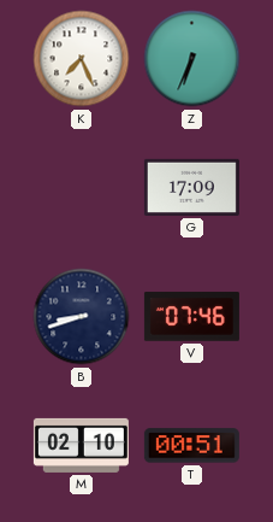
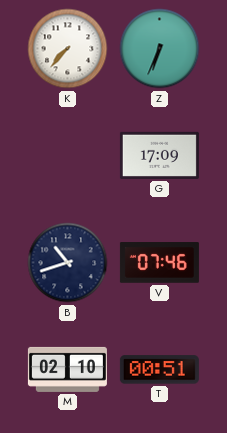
K: 7:26 -> 7:37 (68, 49)
B: 8:42 -> 10:42 (68, 263)
